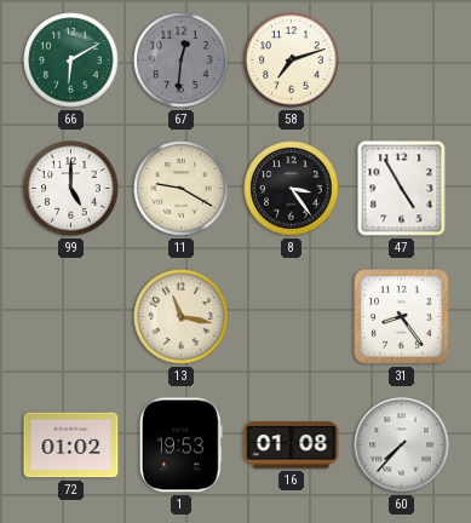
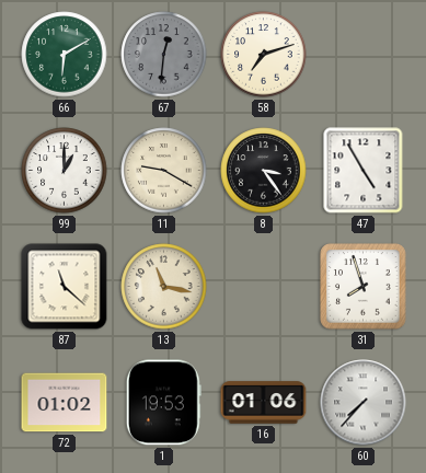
99: 5:00 -> 1:00 (65, 171)
87: none -> 11:22 (65, 287)
31: 8:24 -> 7:57 (364, 287)
16: 01:08 -> 01:06 (264, 403)
